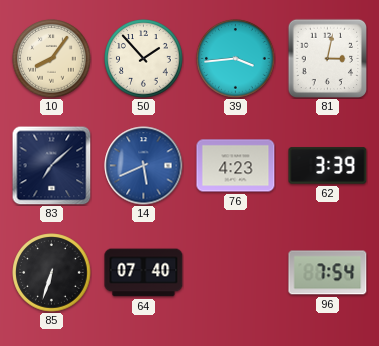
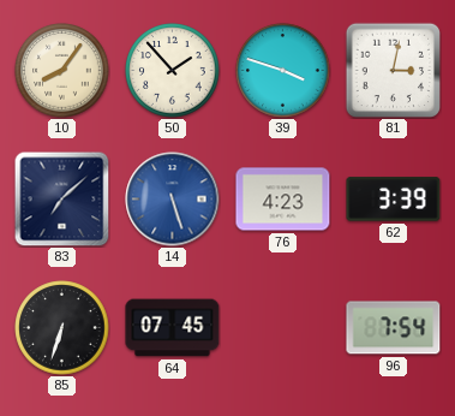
39: 3:44 -> 3:48 (283, 71)
14: 5:41 -> 5:27 (173, 200)
64: 07:40 -> 07:45 (173, 328)
